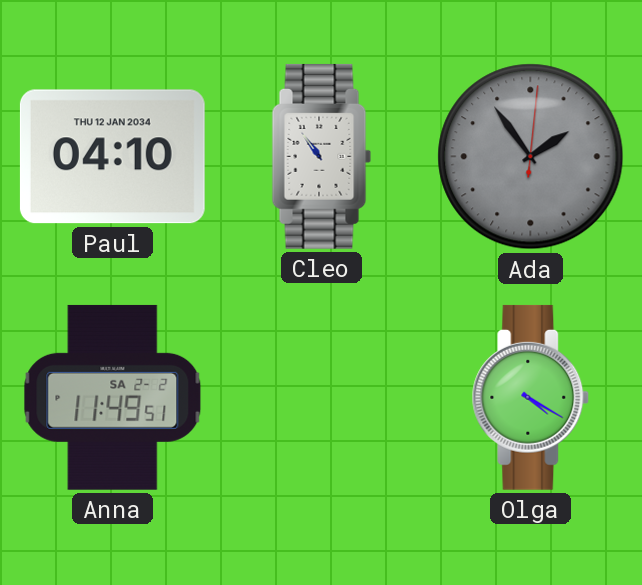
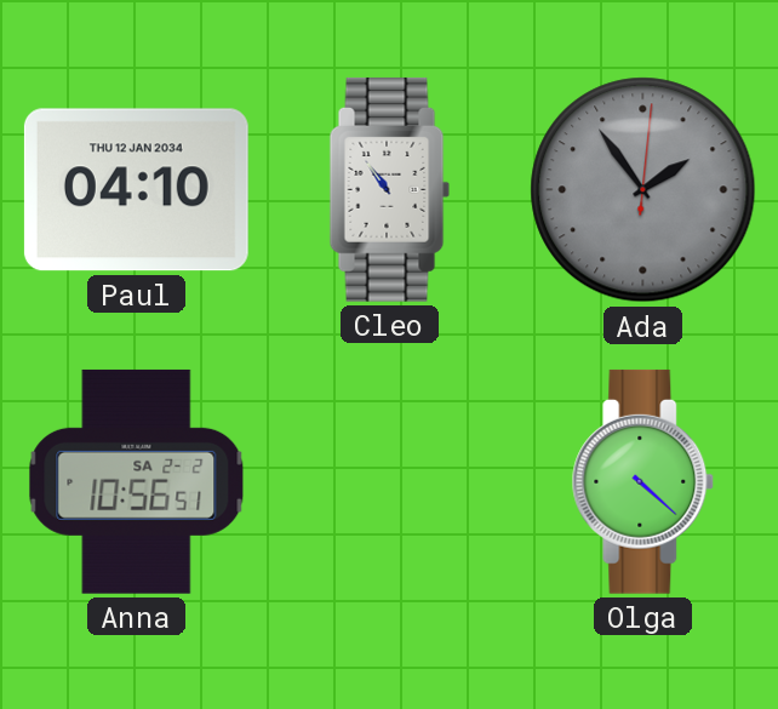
Anna: 11:49 -> 10:56 (137, 481)
Olga: 4:20 -> 4:22 (643, 481)
